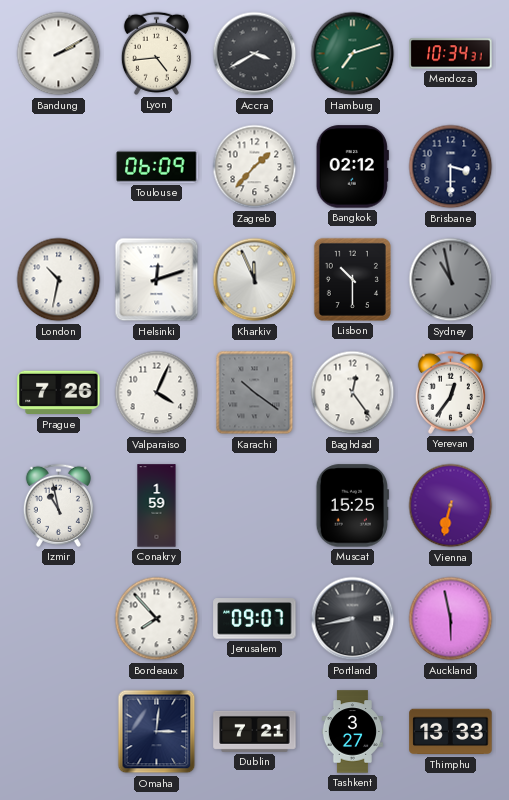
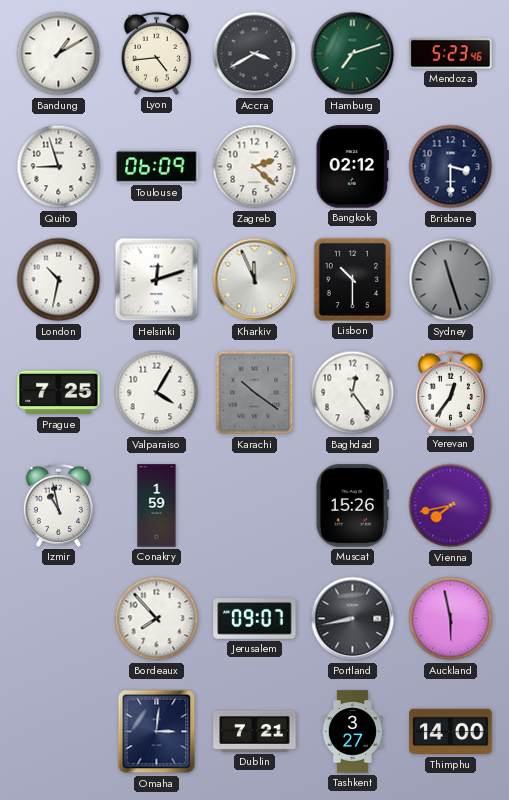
Bandung: 2:10 -> 1:10 (59, 54)
Mendoza: 10:34 -> 5:23 (451, 54)
Quito: none -> 8:57 (59, 167)
Zagreb: 1:37 -> 2:22 (255, 167)
Sydney: 10:58 -> 11:27 (451, 280)
Prague: 7:26 -> 7:25 (59, 393)
Valparaiso: 4:04 -> 4:05 (157, 393)
Muscat: 15:25 -> 15:26 (352, 506)
Vienna: 6:32 -> 7:43 (451, 506)
Thimphu: 13:33 -> 14:00 (451, 732)
